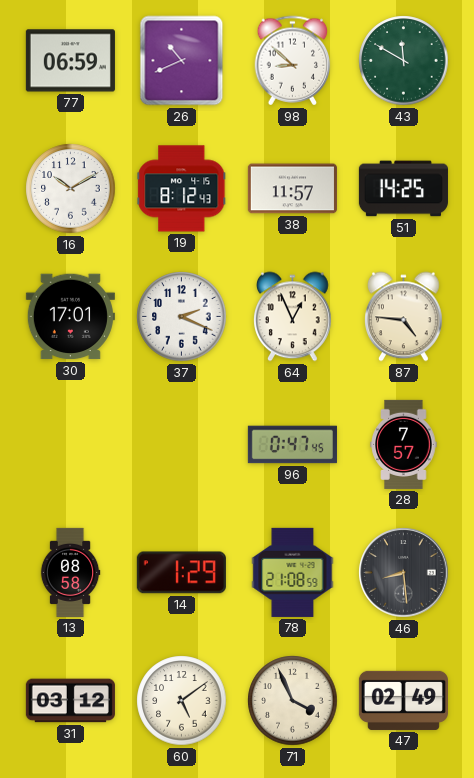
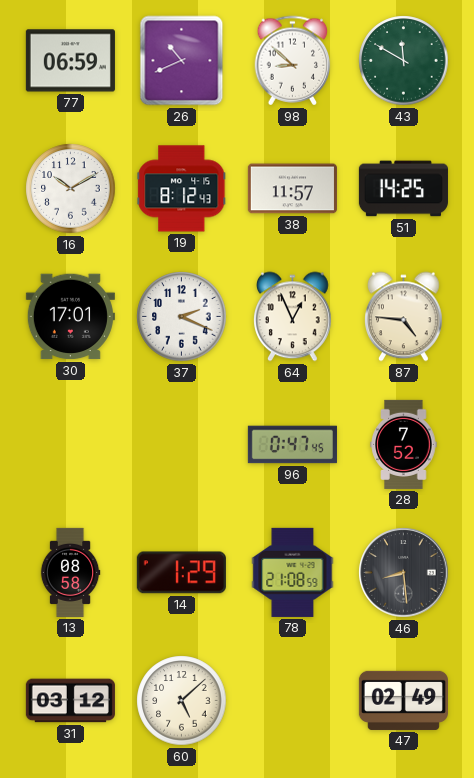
28: 7:57 -> 7:52 (404, 444)
60: 5:09 -> 5:08 (182, 701)
71: 3:56 -> none (293, 701)
